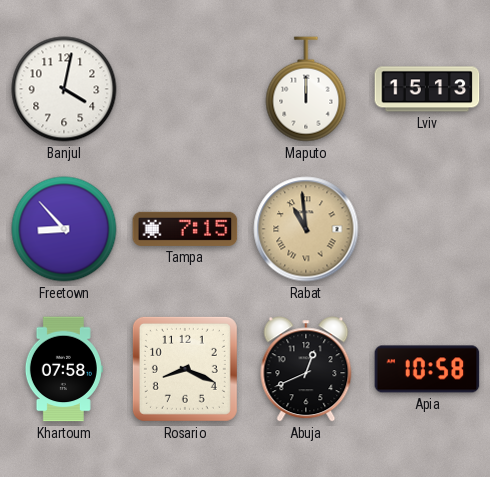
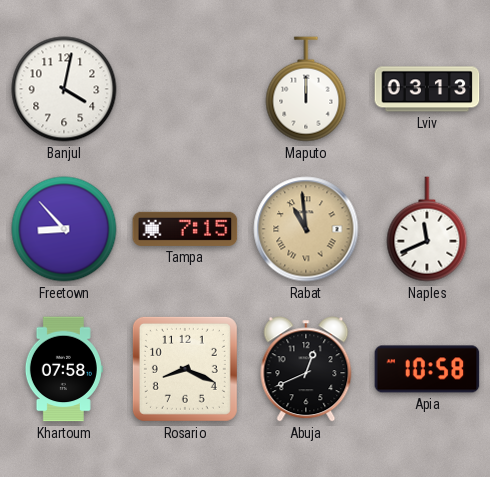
Lviv: 15:13 -> 03:13 (427, 89)
Naples: none -> 11:41 (427, 229)
